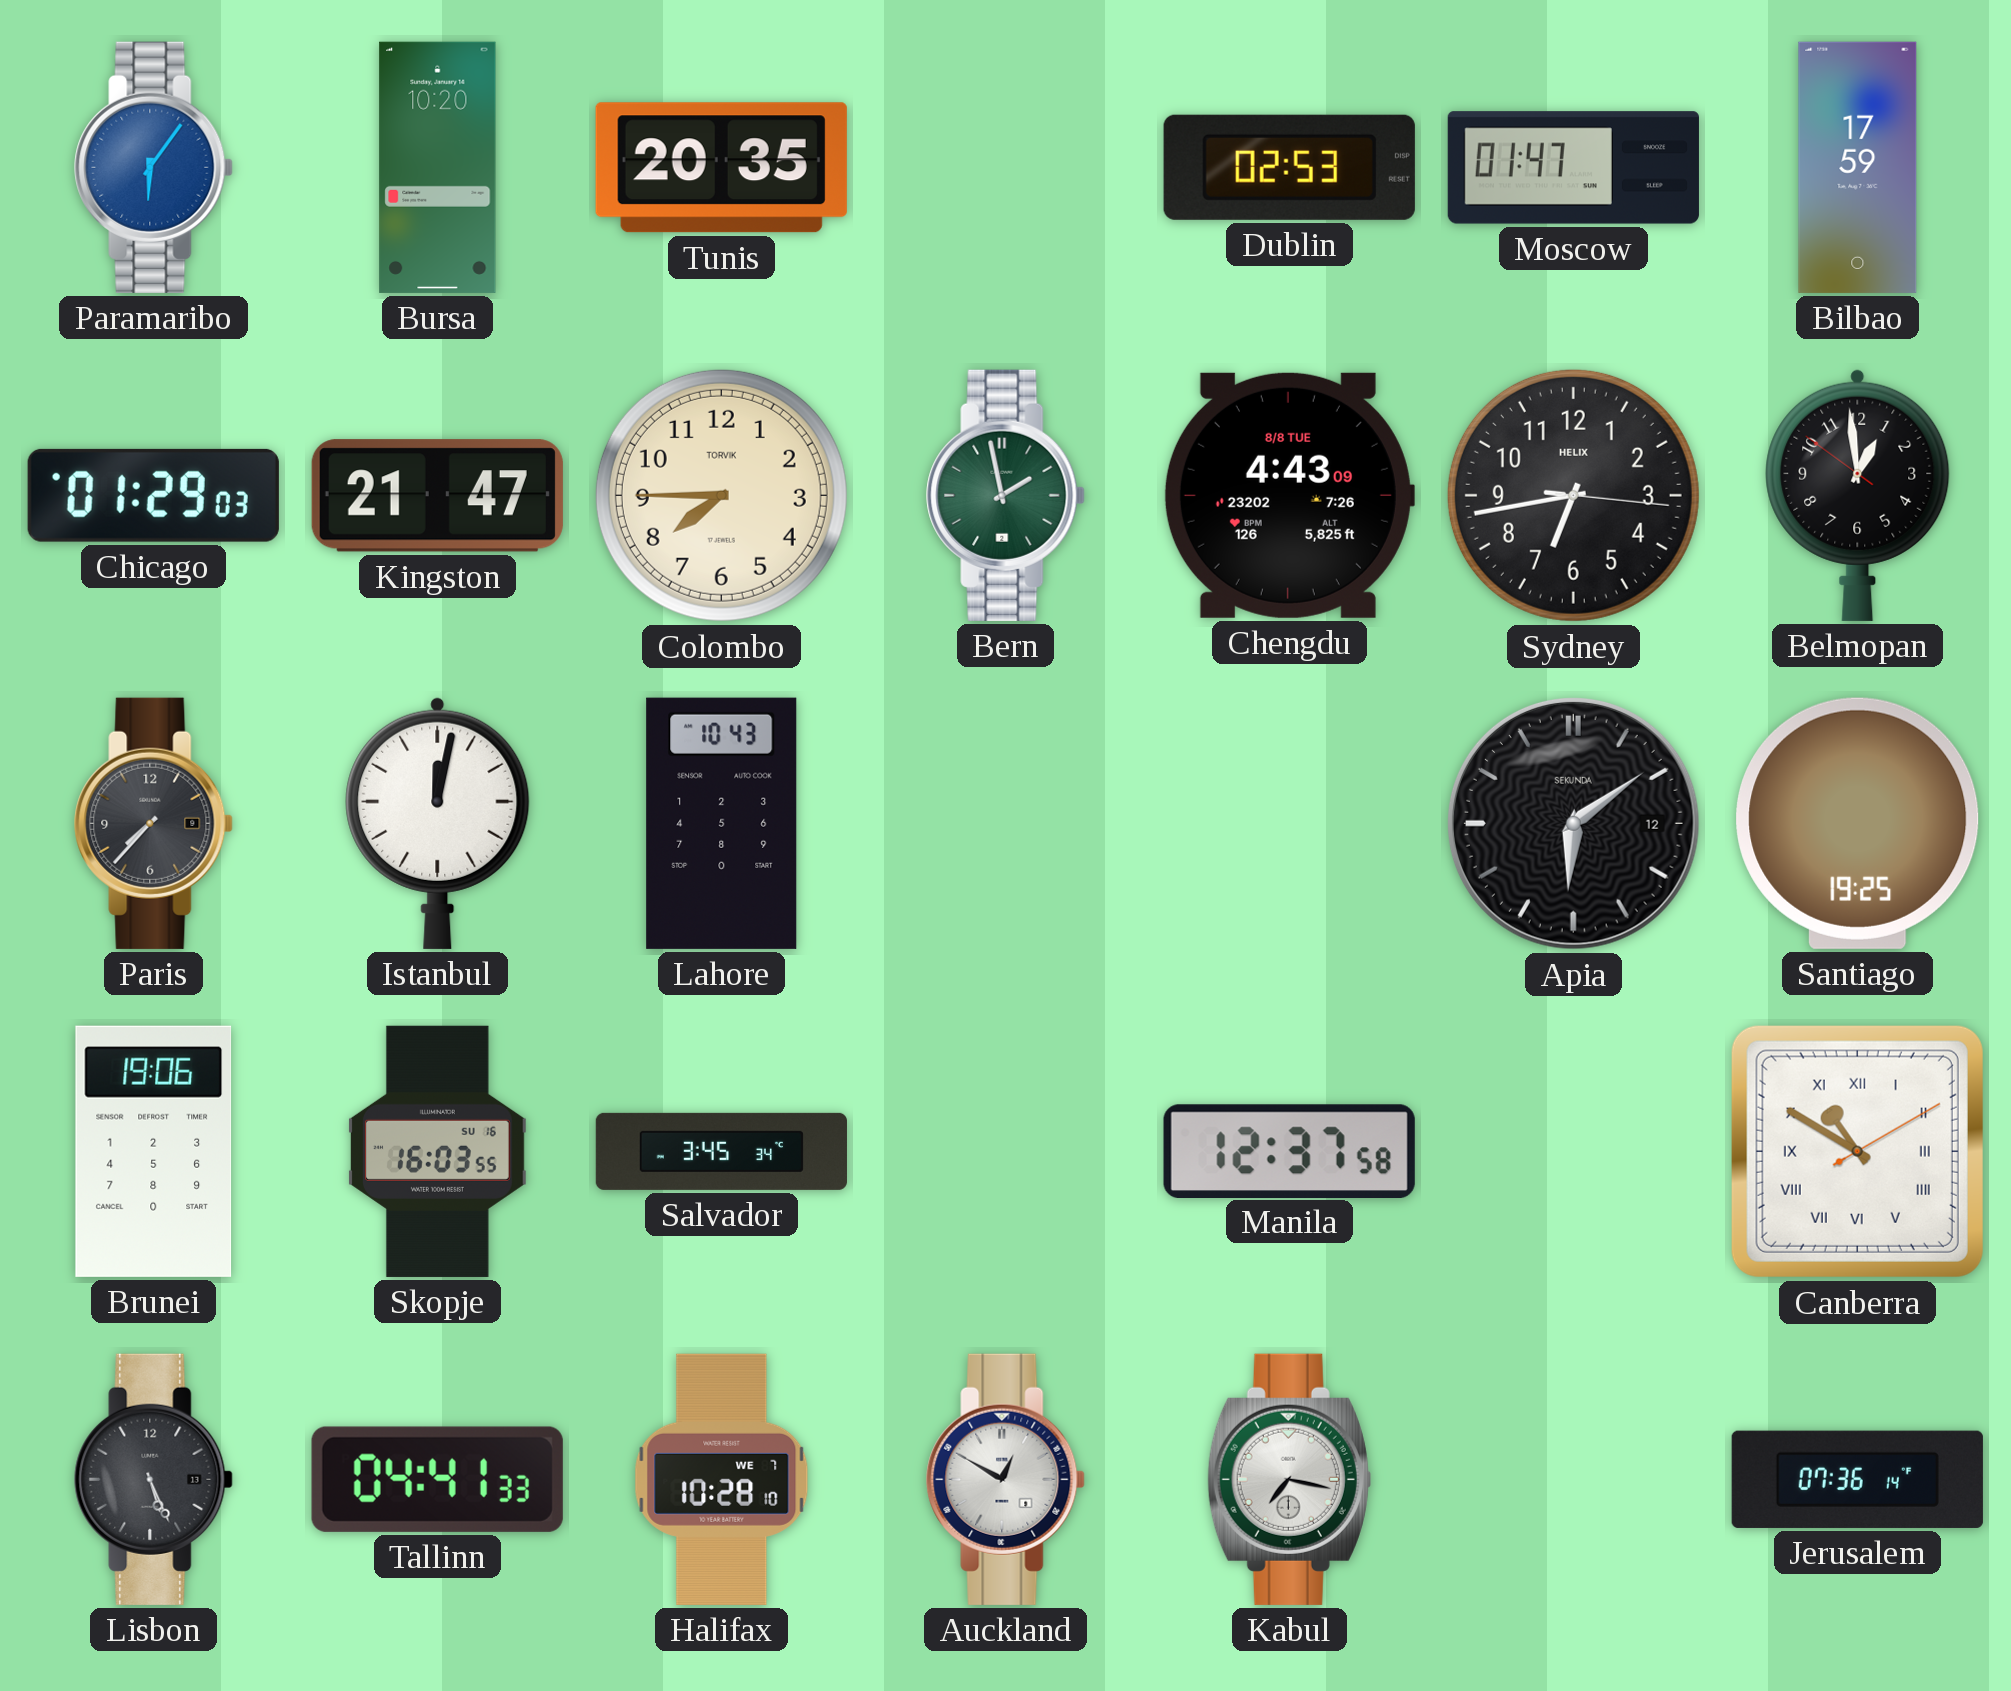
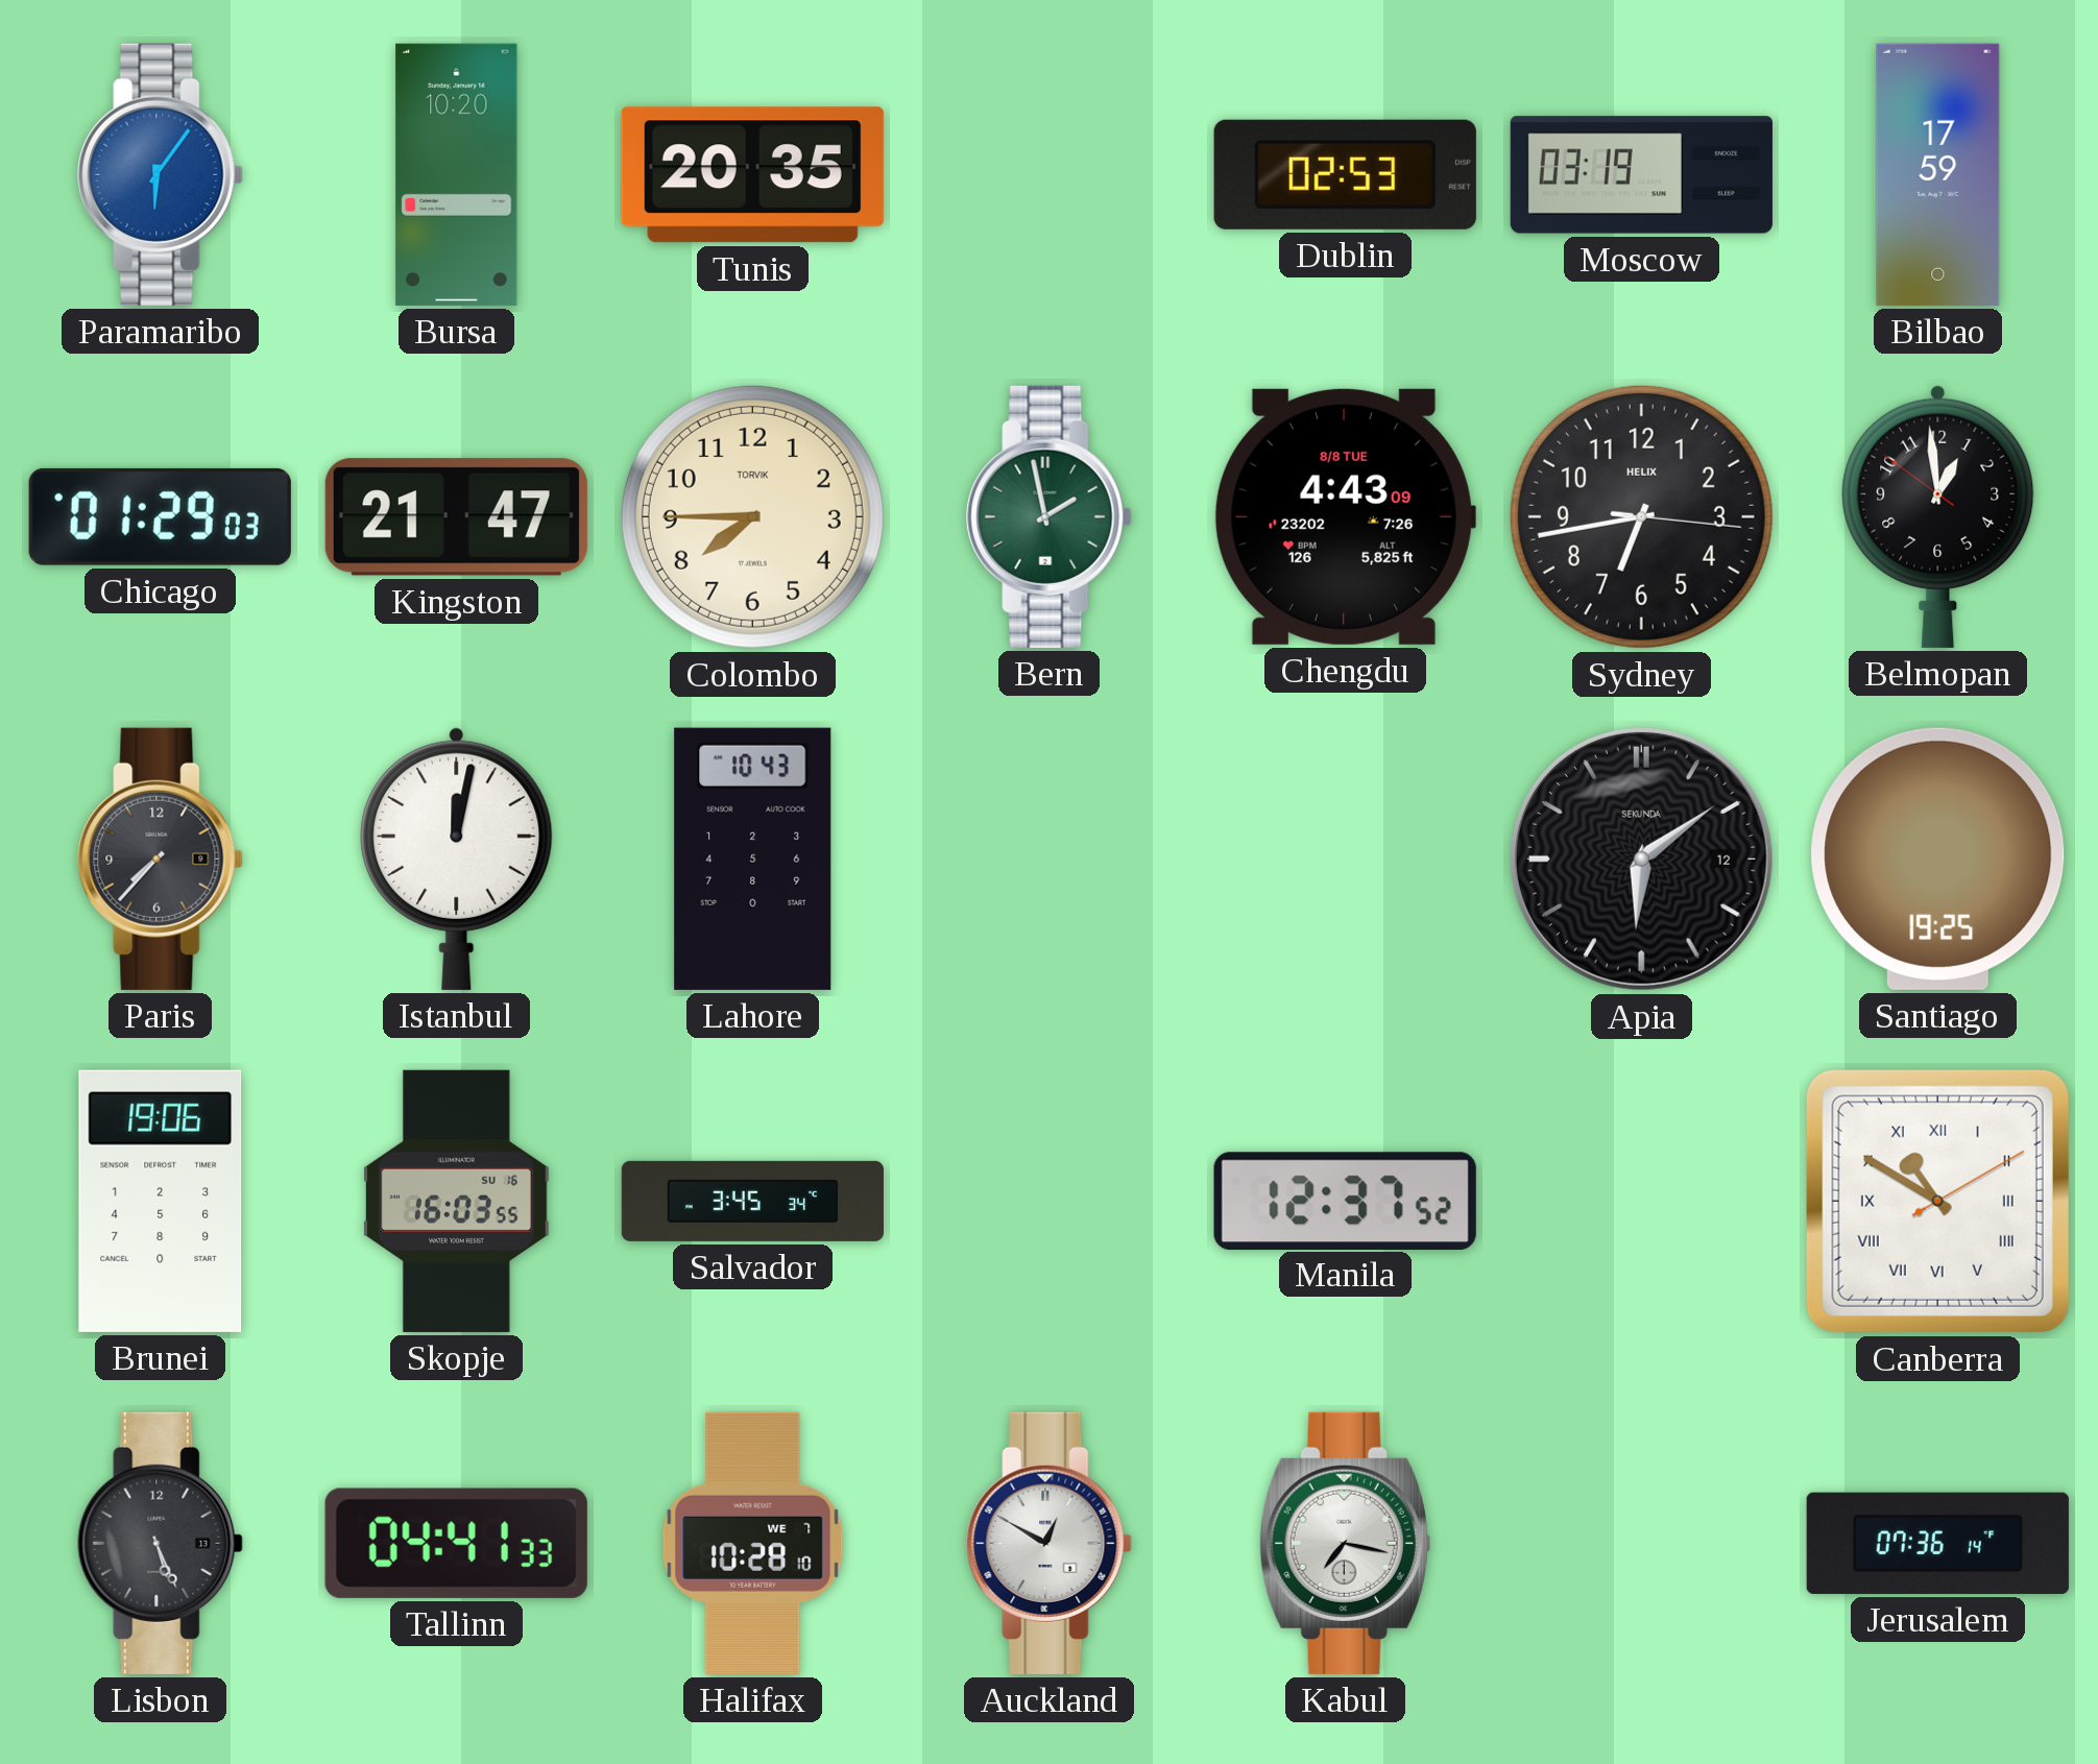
Moscow: 01:47 -> 03:19 (1641, 175)
Manila: 12:37:58 -> 12:37:52 (1345, 1201)
